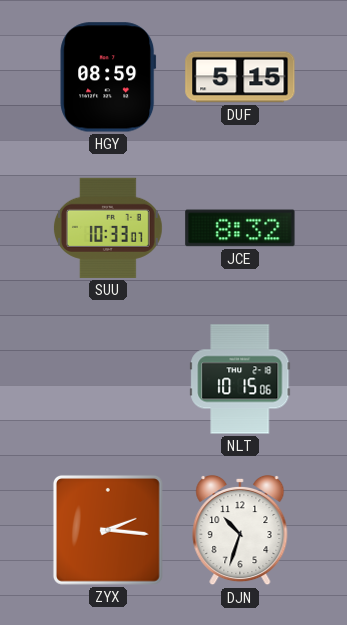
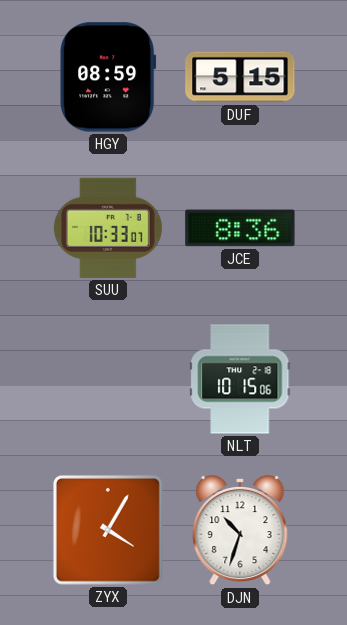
JCE: 8:32 -> 8:36 (240, 228)
ZYX: 2:16 -> 4:05 (108, 530)
